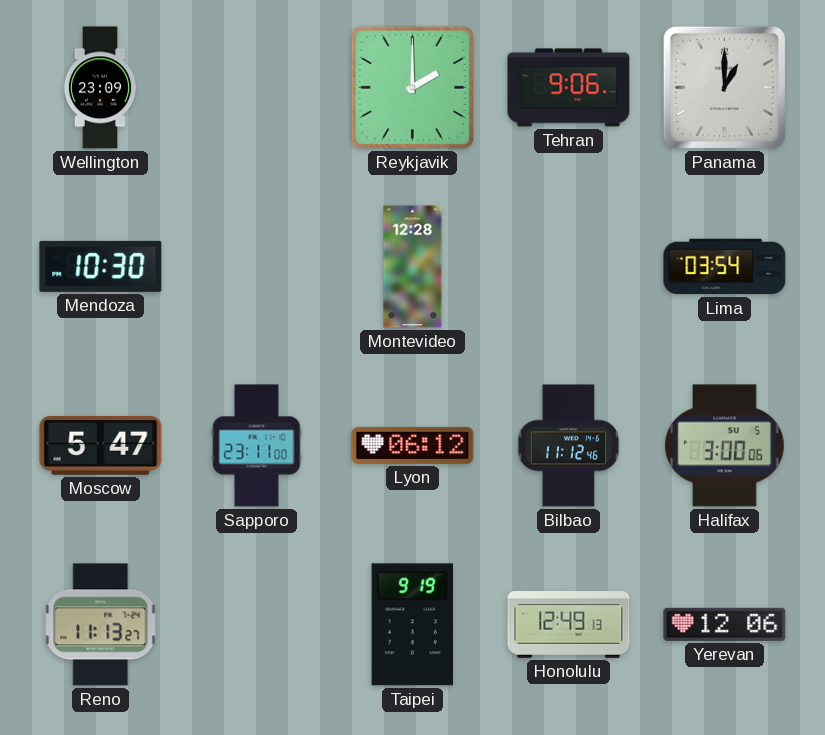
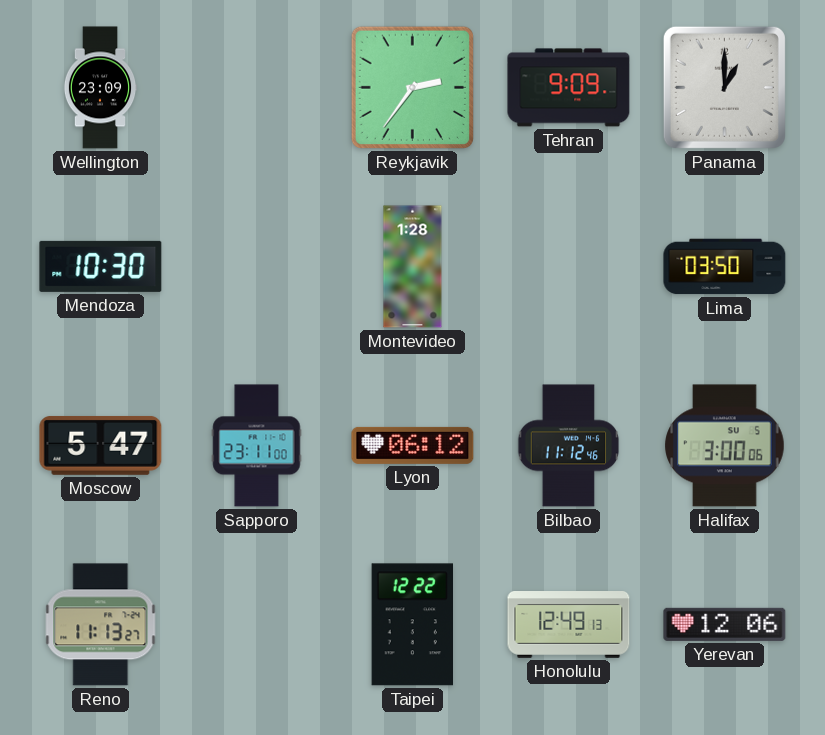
Reykjavik: 2:00 -> 2:36 (412, 87)
Tehran: 9:06 -> 9:09 (569, 88)
Montevideo: 12:28 -> 1:28 (413, 267)
Lima: 03:54 -> 03:50 (725, 267)
Taipei: 9:19 -> 12:22 (412, 625)
